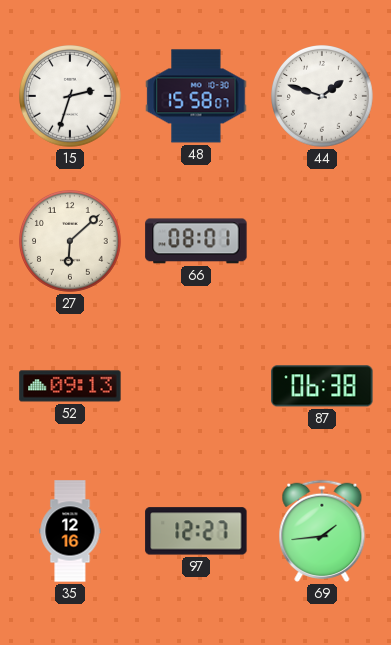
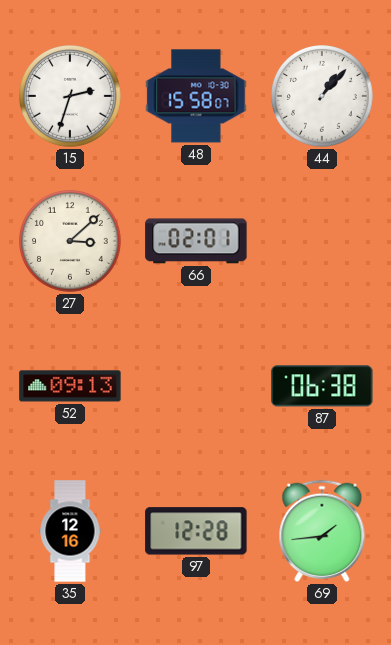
44: 1:48 -> 1:07 (323, 97)
27: 6:08 -> 3:08 (71, 242)
66: 08:01 -> 02:01 (196, 241)
97: 12:27 -> 12:28 (196, 531)
